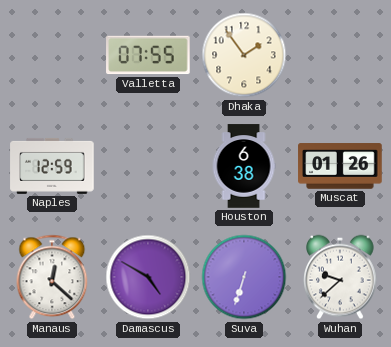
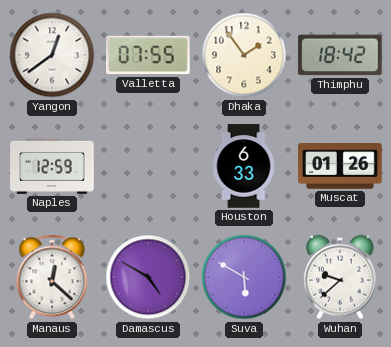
Yangon: none -> 12:39 (52, 55)
Thimphu: none -> 18:42 (340, 55)
Houston: 6:38 -> 6:33 (244, 166)
Suva: 6:33 -> 5:50 (244, 277)
